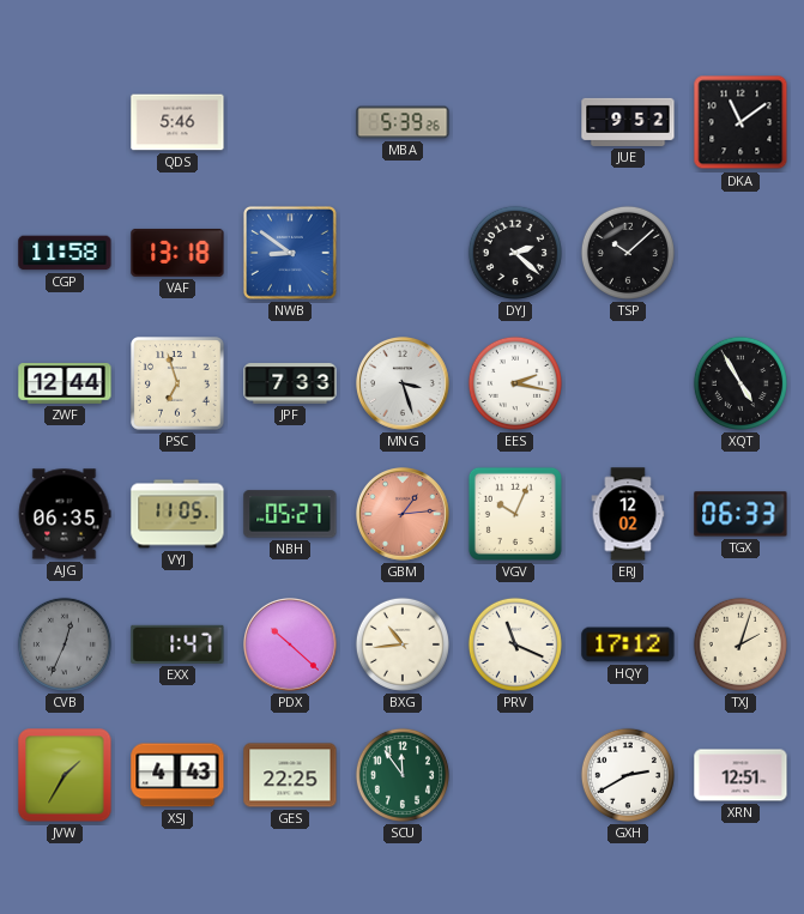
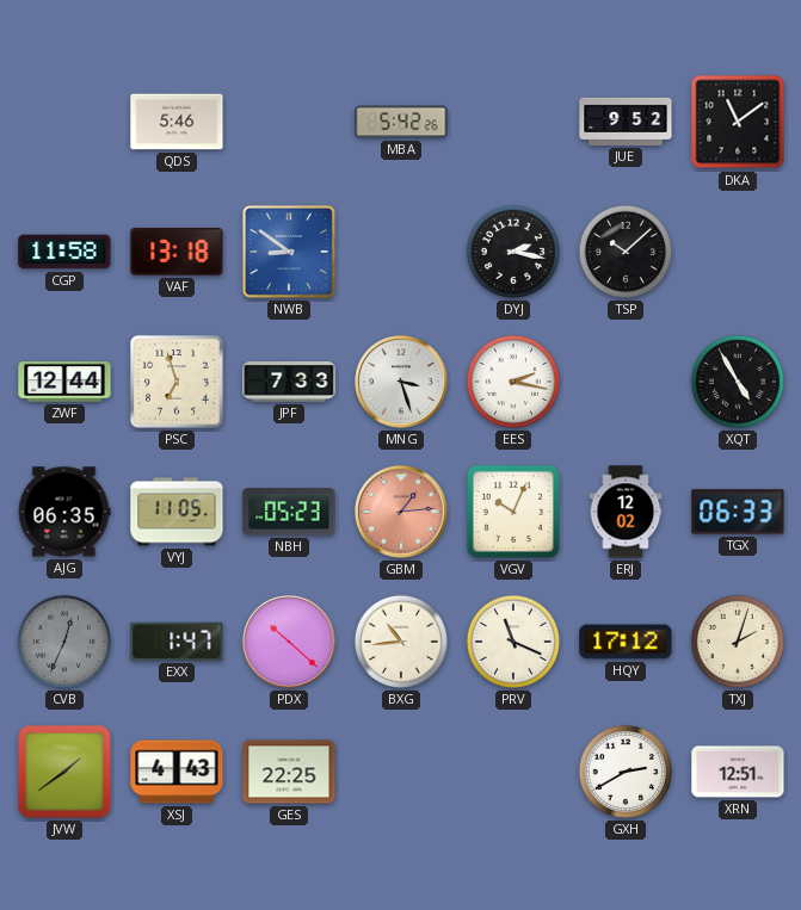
MBA: 5:39 -> 5:42 (401, 122)
DYJ: 2:22 -> 2:17 (513, 252)
NBH: 05:27 -> 05:23 (289, 512)
JVW: 1:35 -> 1:39 (64, 772)
SCU: 11:54 -> none (403, 775)
